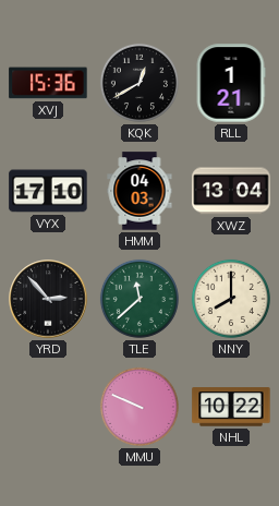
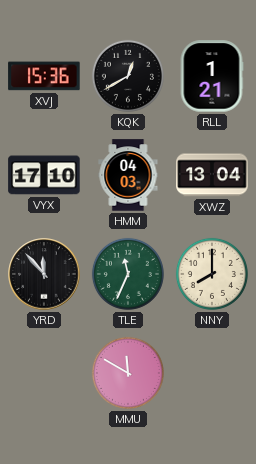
YRD: 2:53 -> 11:53 (44, 274)
TLE: 11:38 -> 11:34 (128, 274)
MMU: 9:49 -> 11:50 (128, 373)
NHL: 10:22 -> none (231, 407)
